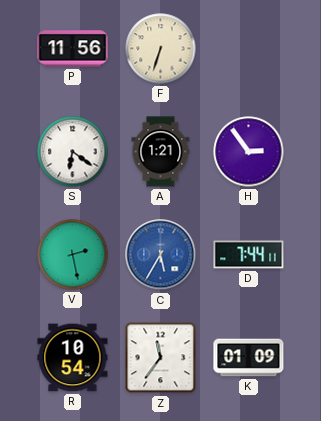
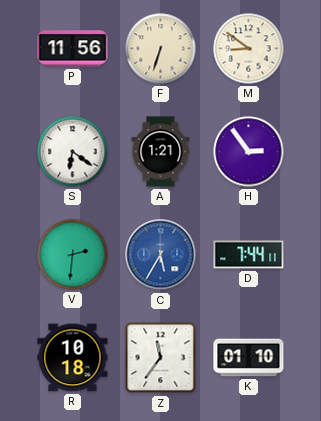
M: none -> 8:51 (249, 49)
V: 2:28 -> 2:31 (73, 255)
R: 10:54 -> 10:18 (73, 358)
K: 01:09 -> 01:10 (249, 358)
